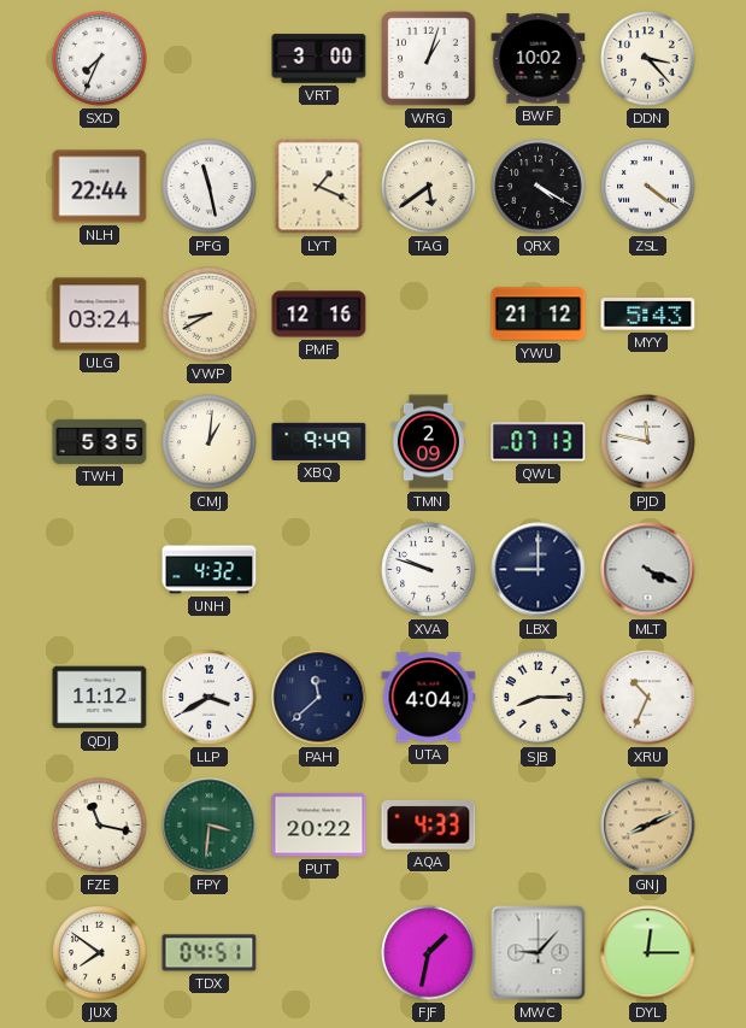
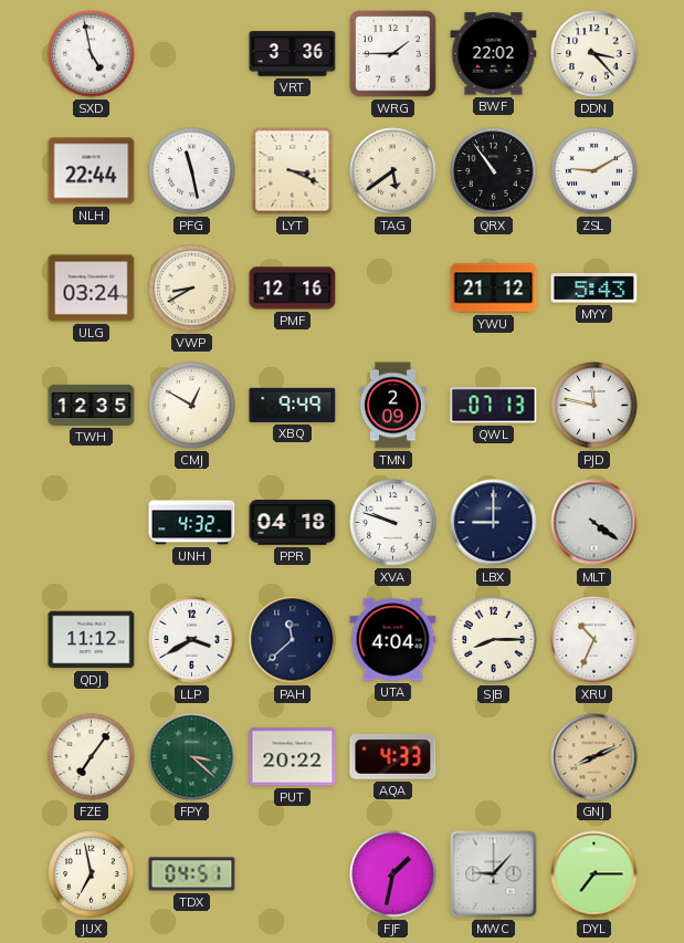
SXD: 7:34 -> 4:58 (92, 54)
VRT: 3:00 -> 3:36 (293, 54)
WRG: 1:03 -> 1:45 (393, 54)
BWF: 10:02 -> 22:02 (494, 54)
LYT: 1:19 -> 3:19 (293, 171)
QRX: 4:20 -> 10:54 (494, 171)
ZSL: 4:21 -> 9:10 (594, 171)
TWH: 5:35 -> 12:35 (92, 405)
CMJ: 1:01 -> 12:50 (192, 406)
PPR: none -> 04:18 (293, 523)
MLT: 4:19 -> 4:21 (594, 523)
FZE: 11:17 -> 7:06 (92, 757)
FPY: 3:31 -> 3:22 (192, 757)
JUX: 7:51 -> 6:58 (92, 874)
DYL: 12:15 -> 7:15 (594, 874)
